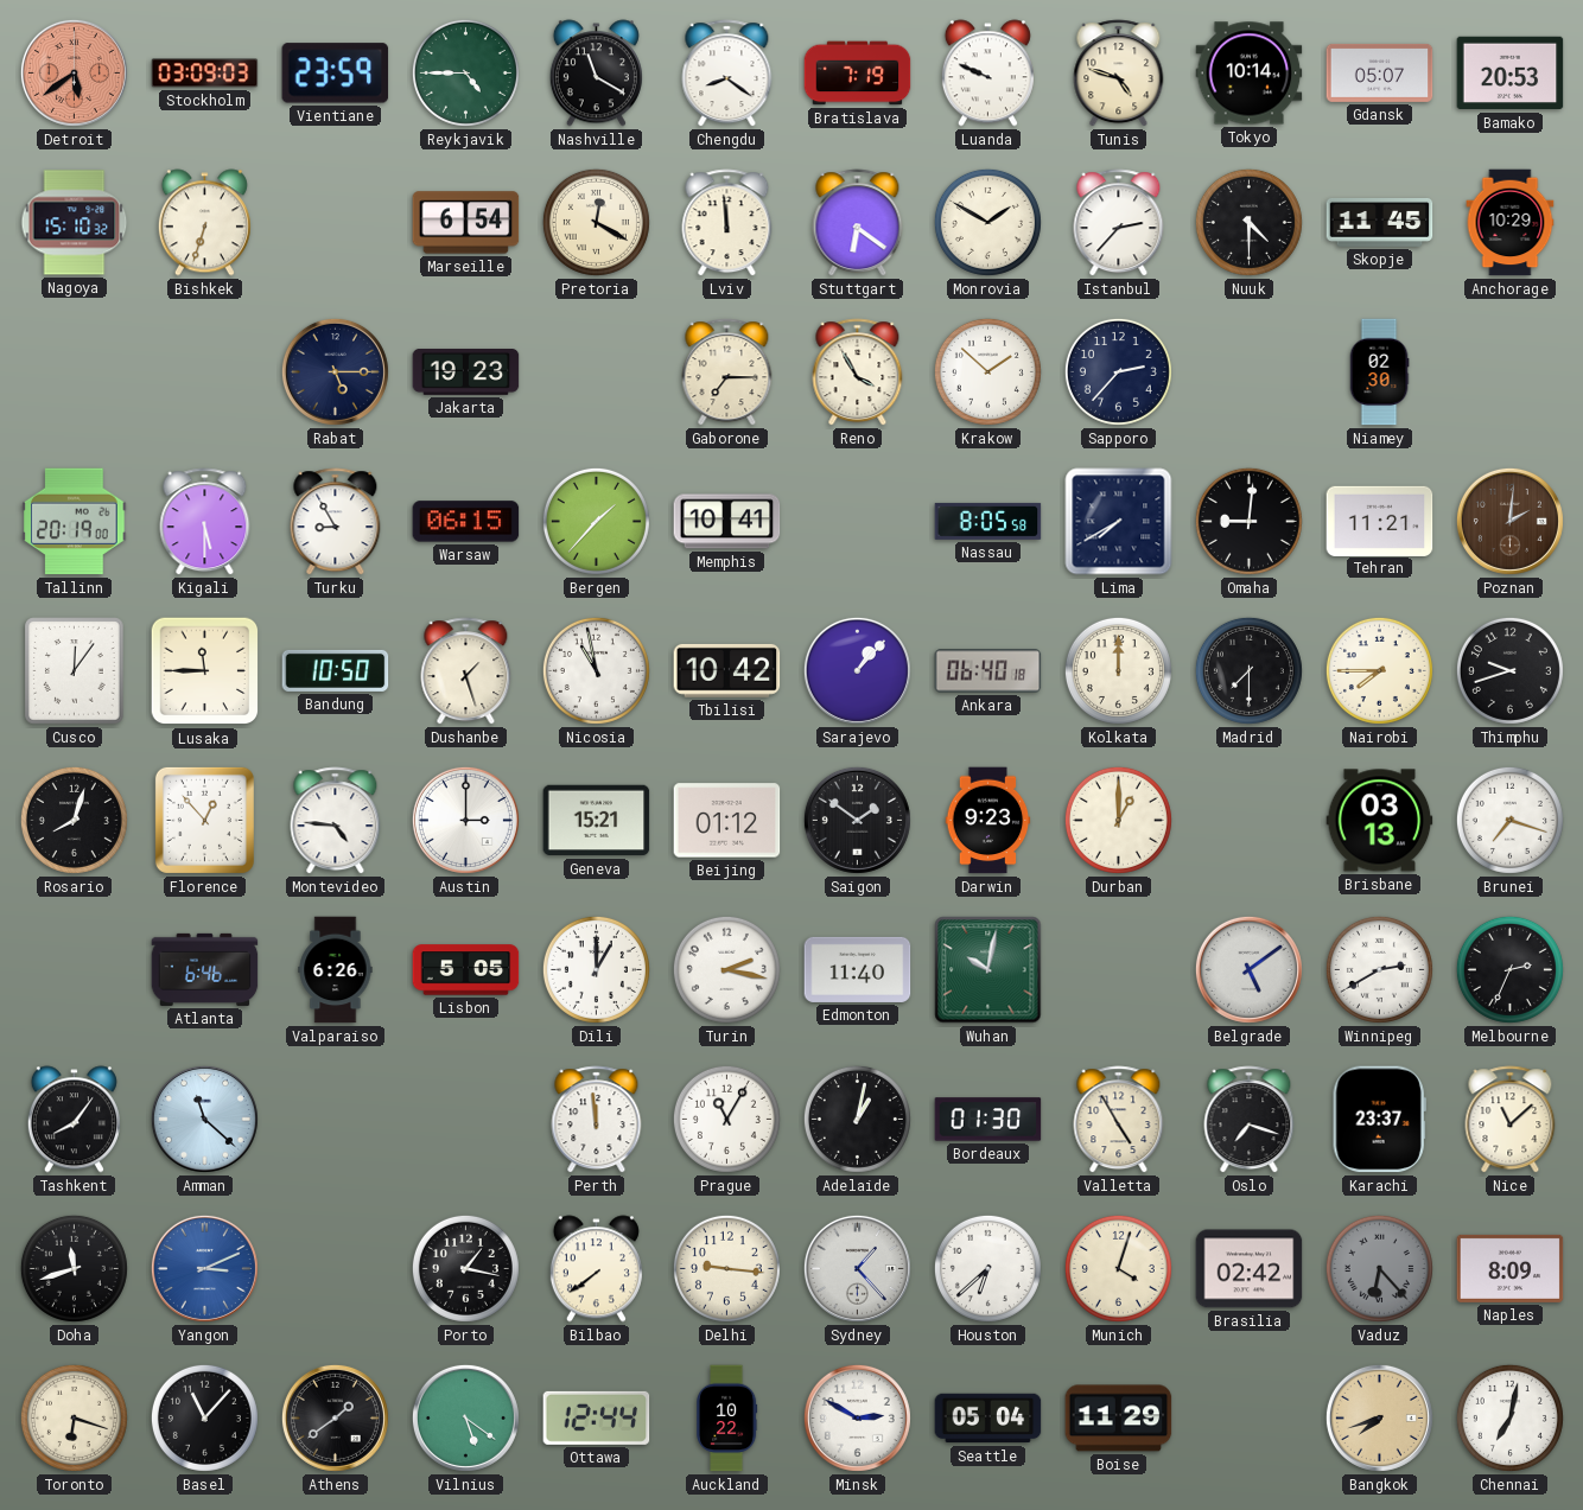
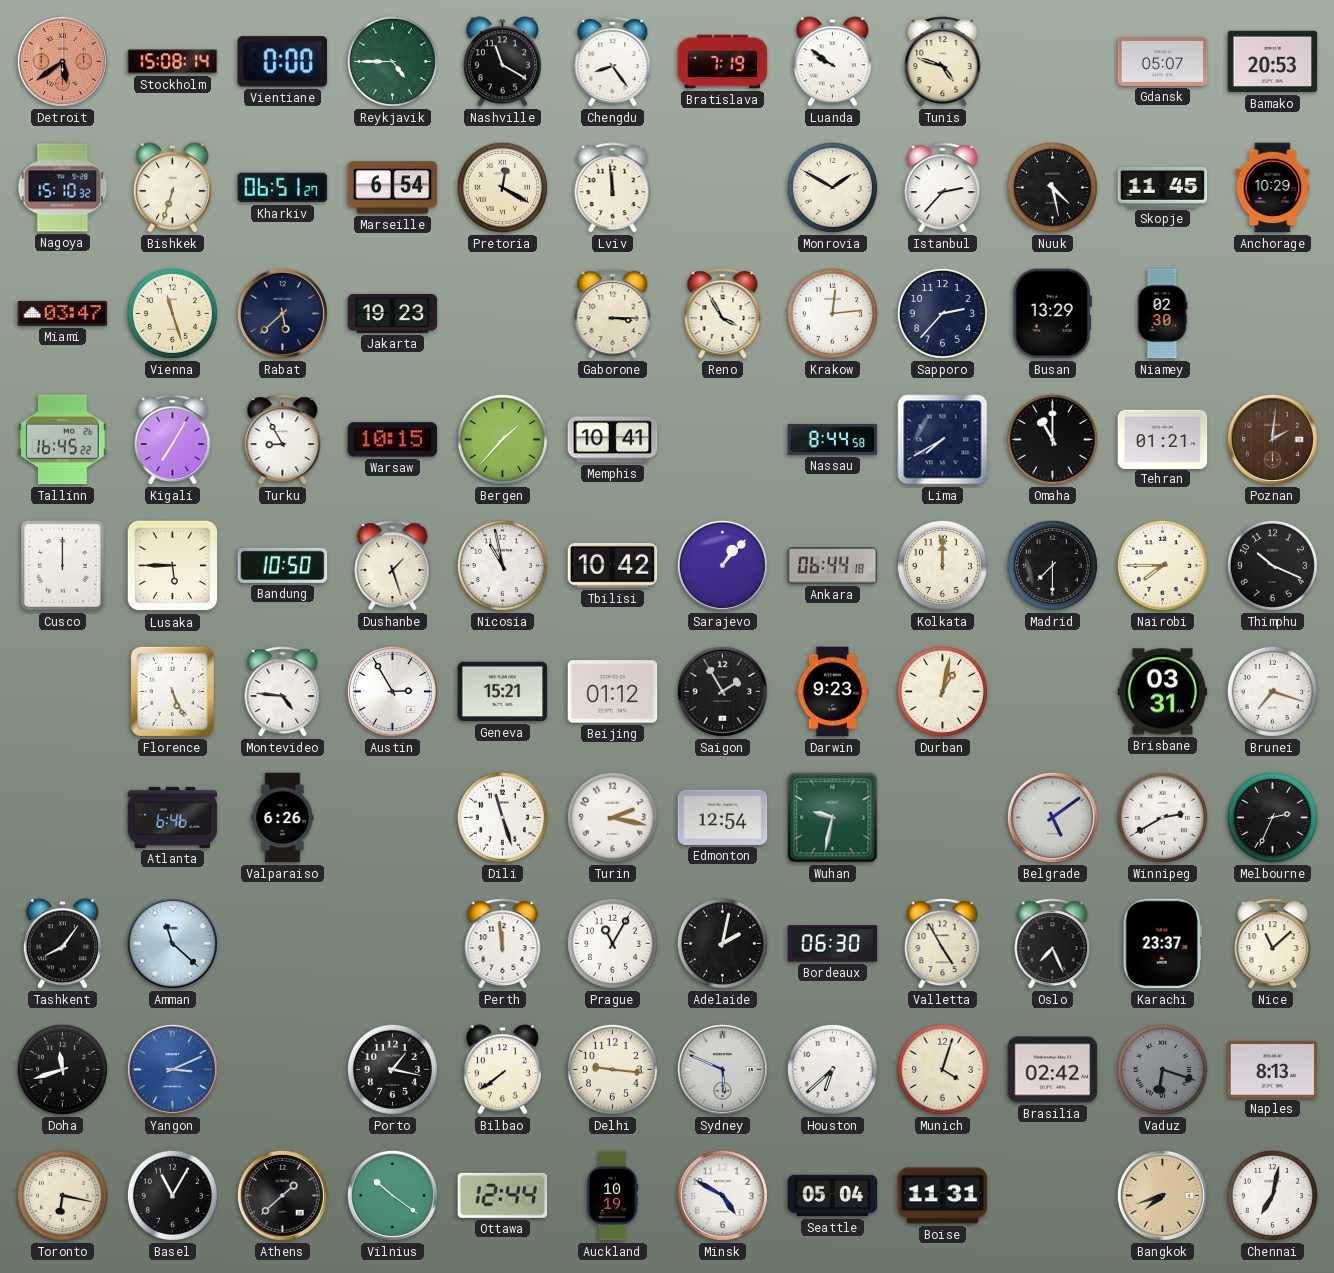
Stockholm: 03:09 -> 15:08 (173, 62)
Vientiane: 23:59 -> 0:00 (283, 62)
Chengdu: 8:21 -> 8:24 (613, 62)
Luanda: 9:49 -> 9:51 (832, 62)
Tokyo: 10:14 -> none (1250, 74)
Kharkiv: none -> 06:51 (283, 188)
Stuttgart: 6:21 -> none (858, 223)
Nuuk: 4:30 -> 4:28 (1052, 187)
Miami: none -> 03:47 (63, 313)
Vienna: none -> 11:27 (172, 313)
Rabat: 5:15 -> 5:38 (282, 313)
Gaborone: 7:15 -> 3:15 (613, 314)
Krakow: 1:52 -> 12:14 (832, 313)
Busan: none -> 13:29 (1052, 314)
Tallinn: 20:19 -> 16:45 (63, 440)
Kigali: 5:30 -> 7:05 (173, 440)
Warsaw: 06:15 -> 10:15 (393, 440)
Nassau: 8:05 -> 8:44 (833, 439)
Omaha: 9:01 -> 11:00 (1052, 439)
Tehran: 11:21 -> 01:21 (1163, 439)
Cusco: 12:06 -> 12:00 (63, 566)
Lusaka: 11:45 -> 5:45 (173, 566)
Ankara: 06:40 -> 06:44 (833, 566)
Thimphu: 9:42 -> 10:19 (1272, 565)
Rosario: 8:03 -> none (74, 820)
Florence: 12:53 -> 5:26 (172, 691)
Austin: 3:00 -> 2:55 (392, 691)
Saigon: 1:51 -> 1:55 (722, 691)
Durban: 1:00 -> 1:02 (942, 691)
Brisbane: 03:13 -> 03:31 (1163, 692)
Lisbon: 5:05 -> none (466, 970)
Dili: 1:00 -> 11:27 (502, 817)
Edmonton: 11:40 -> 12:54 (723, 817)
Wuhan: 10:02 -> 9:32 (833, 818)
Adelaide: 1:02 -> 2:02 (722, 943)
Bordeaux: 01:30 -> 06:30 (833, 944)
Oslo: 7:18 -> 7:26 (1053, 944)
Sydney: 1:23 -> 5:49 (722, 1069)
Vaduz: 6:23 -> 6:18 (1162, 1069)
Naples: 8:09 -> 8:13 (1273, 1069)
Toronto: 6:18 -> 6:17 (62, 1195)
Basel: 11:07 -> 11:05 (172, 1195)
Athens: 1:39 -> 1:38 (282, 1195)
Vilnius: 5:21 -> 10:21 (392, 1195)
Auckland: 10:22 -> 10:19 (612, 1196)
Minsk: 2:50 -> 4:50 (722, 1195)
Boise: 11:29 -> 11:31 (943, 1196)
